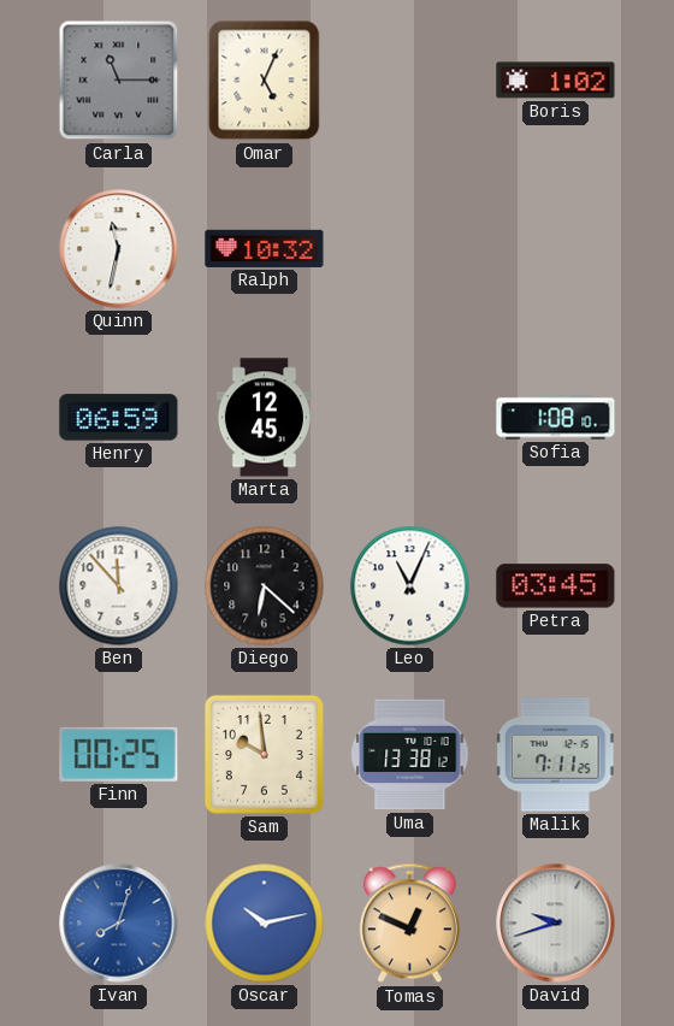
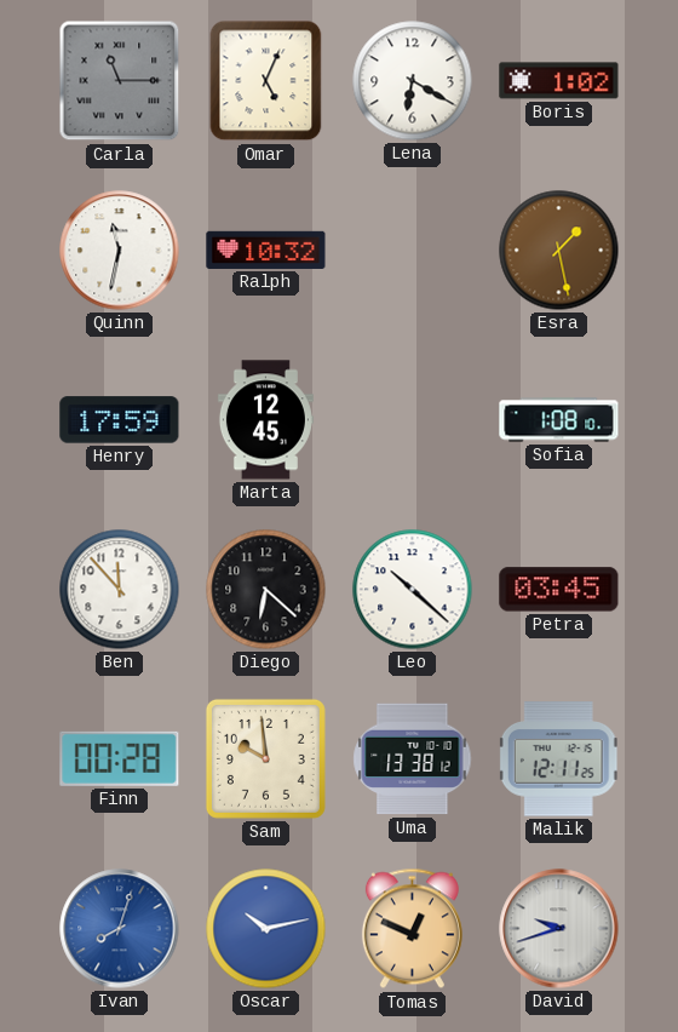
Lena: none -> 6:20 (413, 81)
Esra: none -> 1:28 (559, 251)
Henry: 06:59 -> 17:59 (120, 420)
Leo: 11:04 -> 10:22 (413, 590)
Finn: 00:25 -> 00:28 (120, 758)
Malik: 7:11 -> 12:11 (558, 759)
